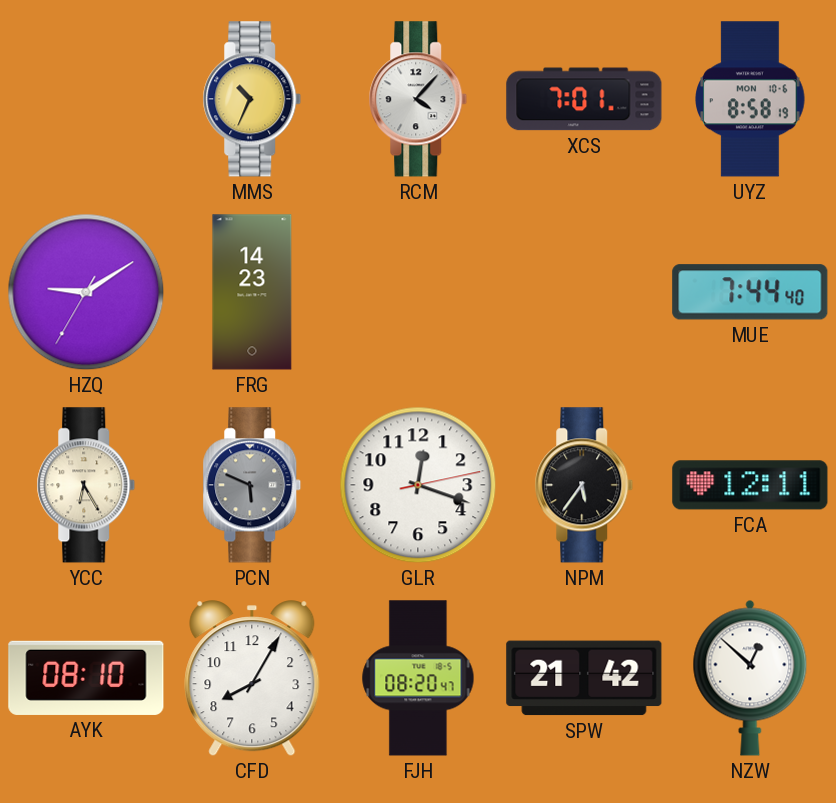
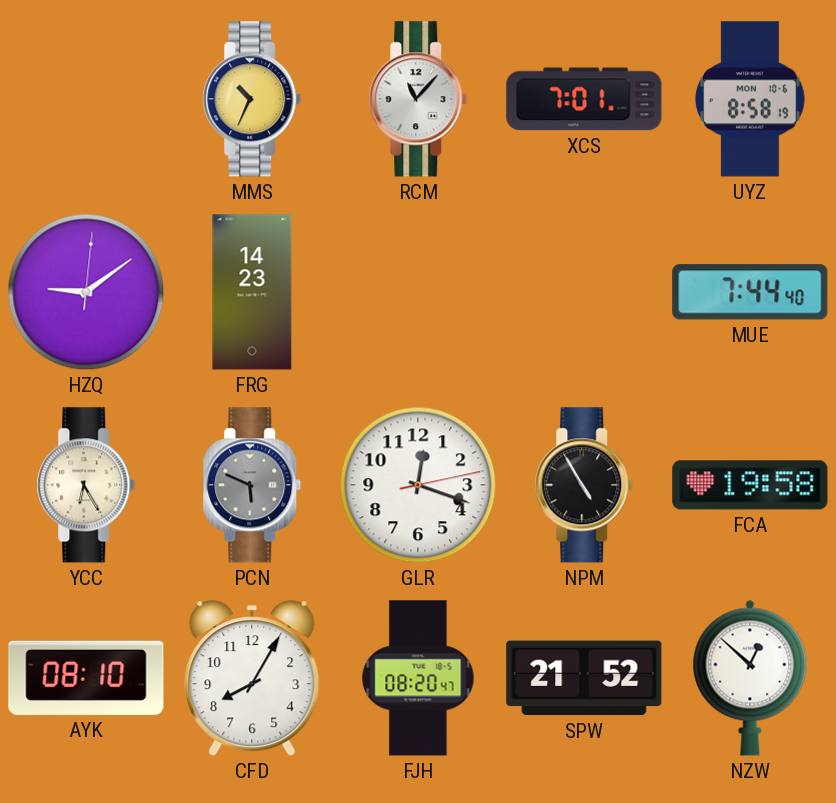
RCM: 4:07 -> 11:07 (418, 99)
HZQ: 9:09:35 -> 9:09:01 (86, 292)
NPM: 5:36 -> 4:55 (584, 485)
FCA: 12:11 -> 19:58 (750, 485)
SPW: 21:42 -> 21:52 (584, 678)
